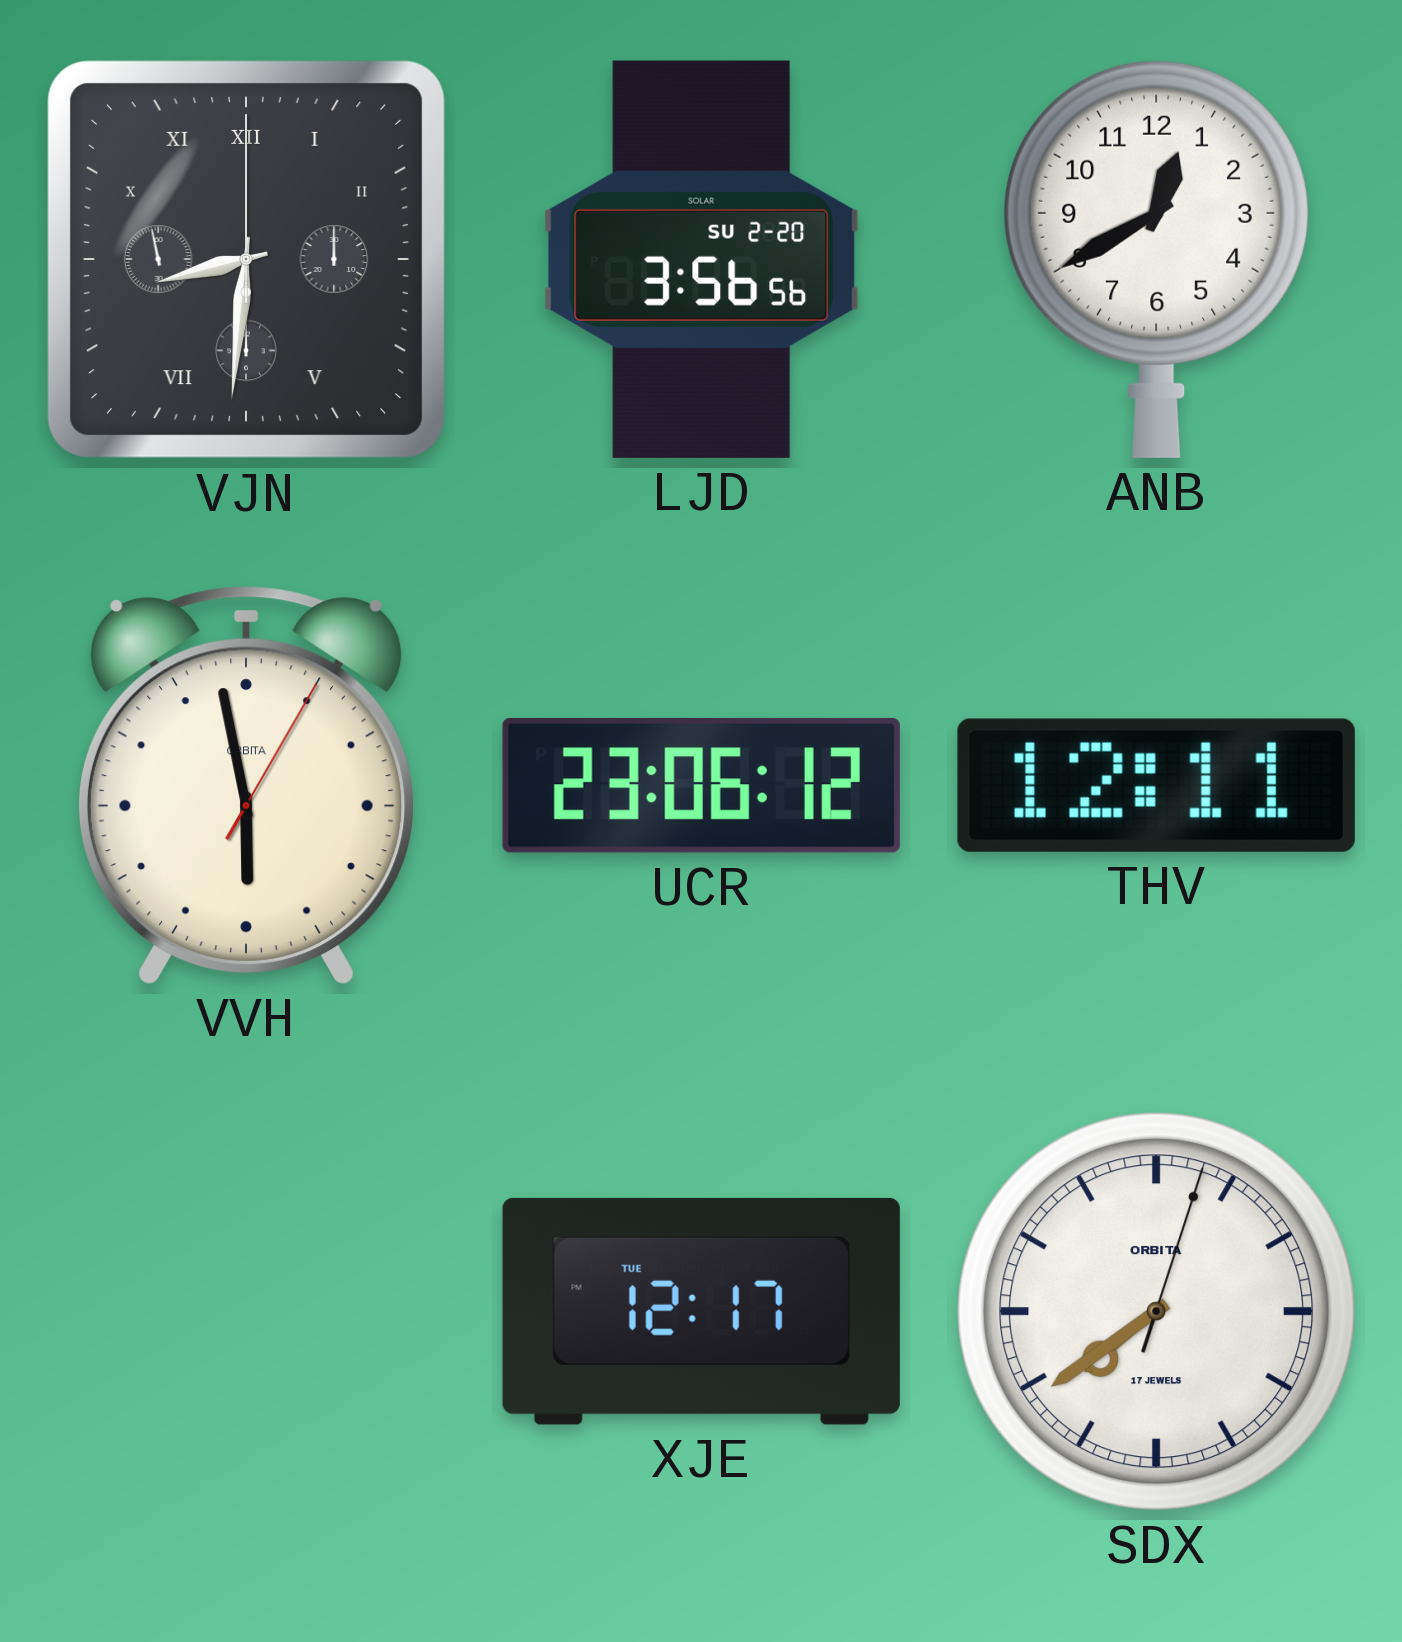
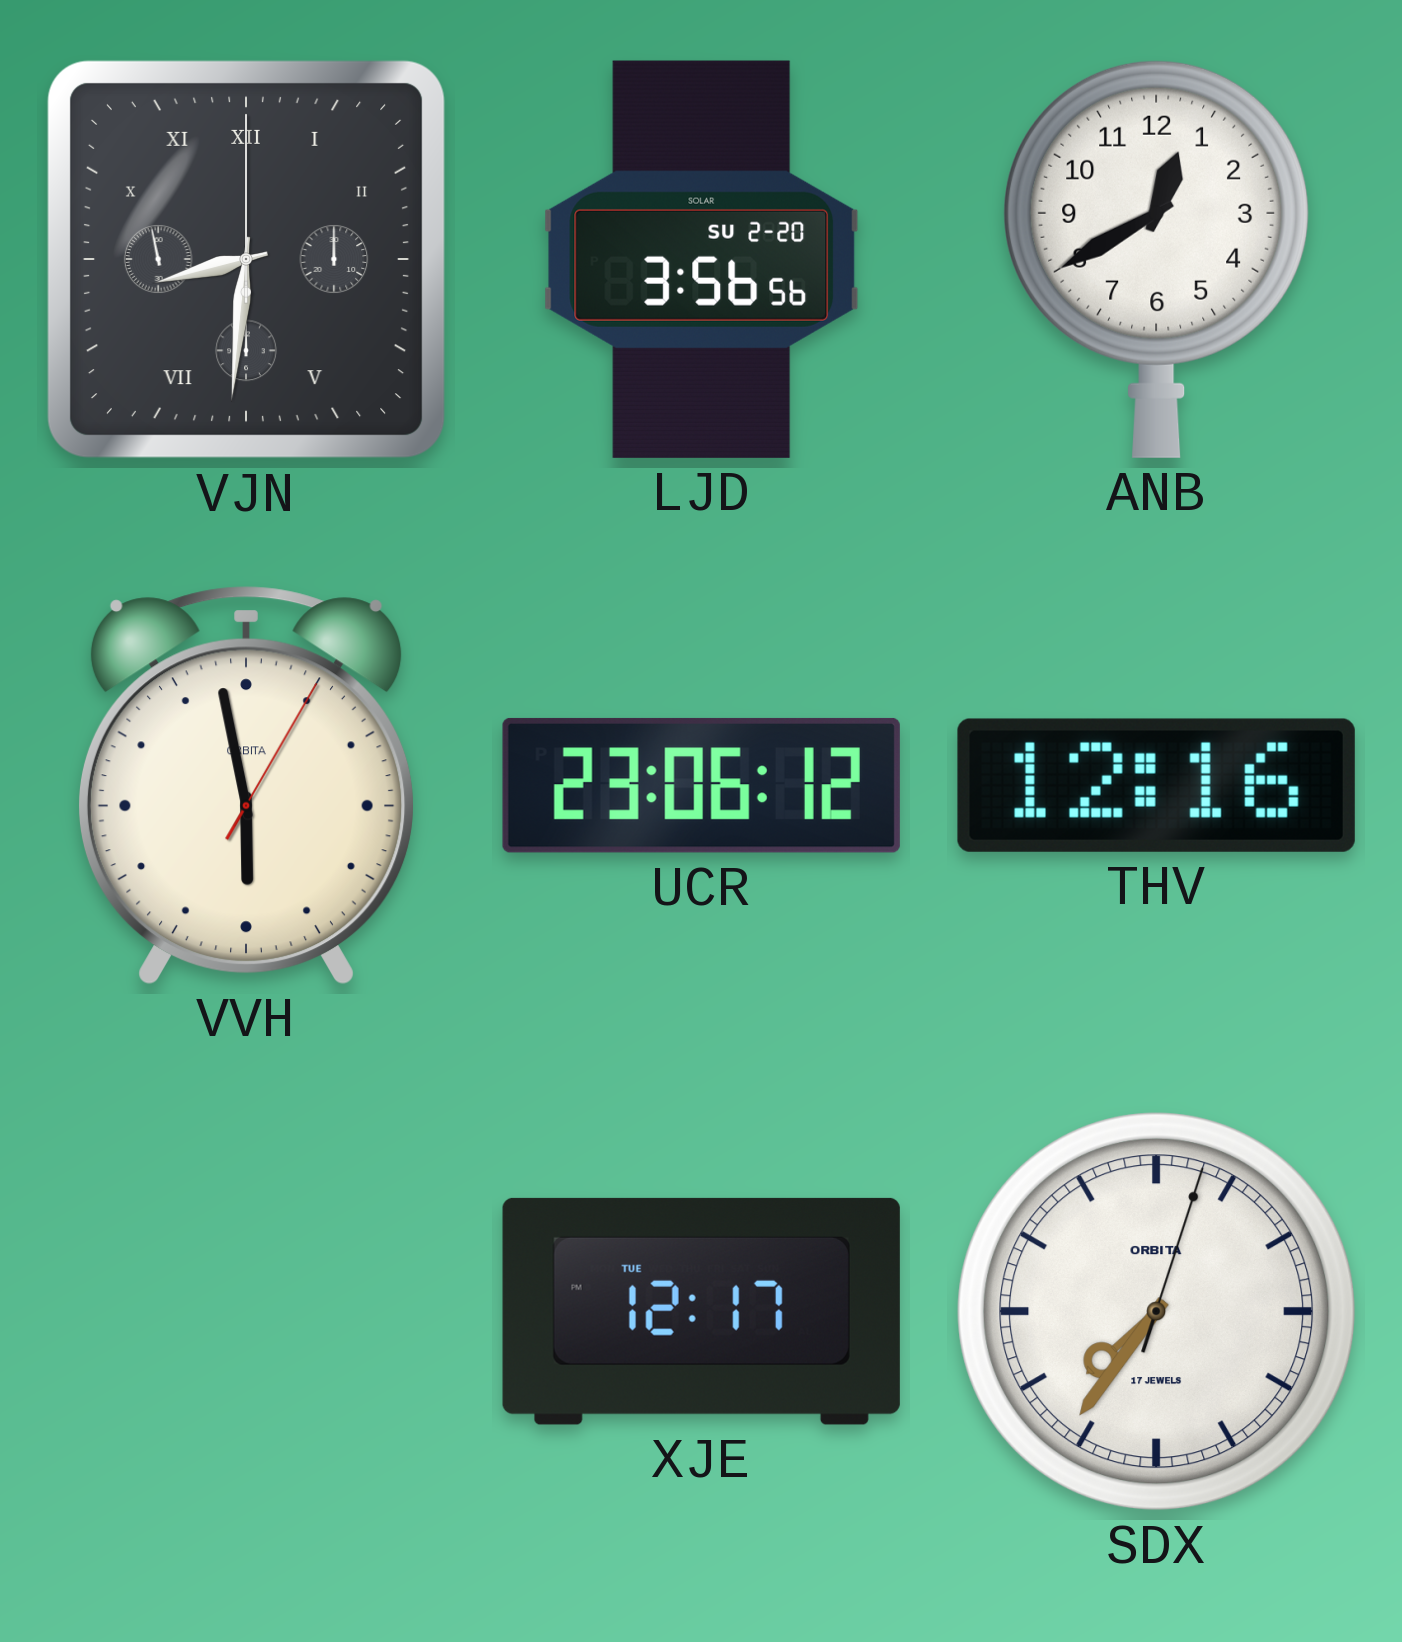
THV: 12:11 -> 12:16 (1156, 785)
SDX: 7:39 -> 7:36 (1157, 1312)
